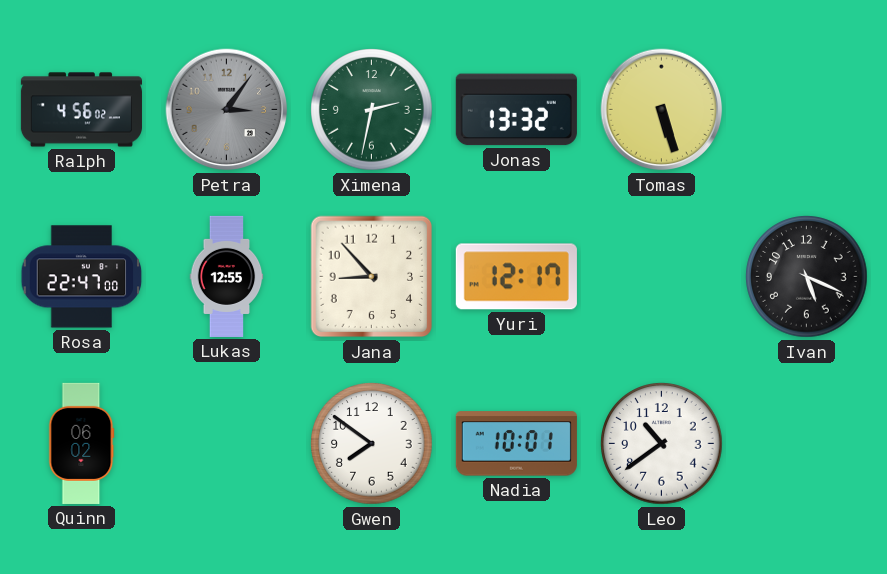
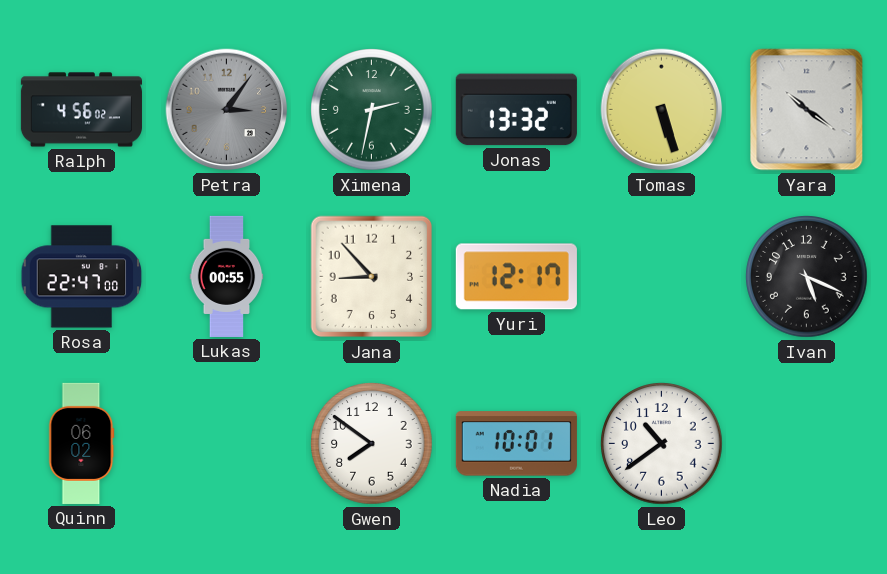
Yara: none -> 10:21 (807, 110)
Lukas: 12:55 -> 00:55 (227, 276)
